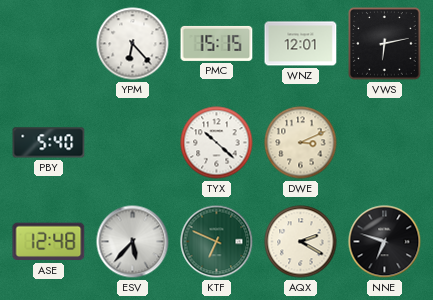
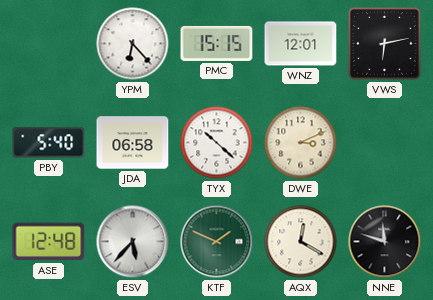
JDA: none -> 06:58 (133, 143)
KTF: 6:49 -> 1:49 (217, 242)
AQX: 2:20 -> 12:20 (301, 242)
NNE: 6:48 -> 11:48 (385, 242)
